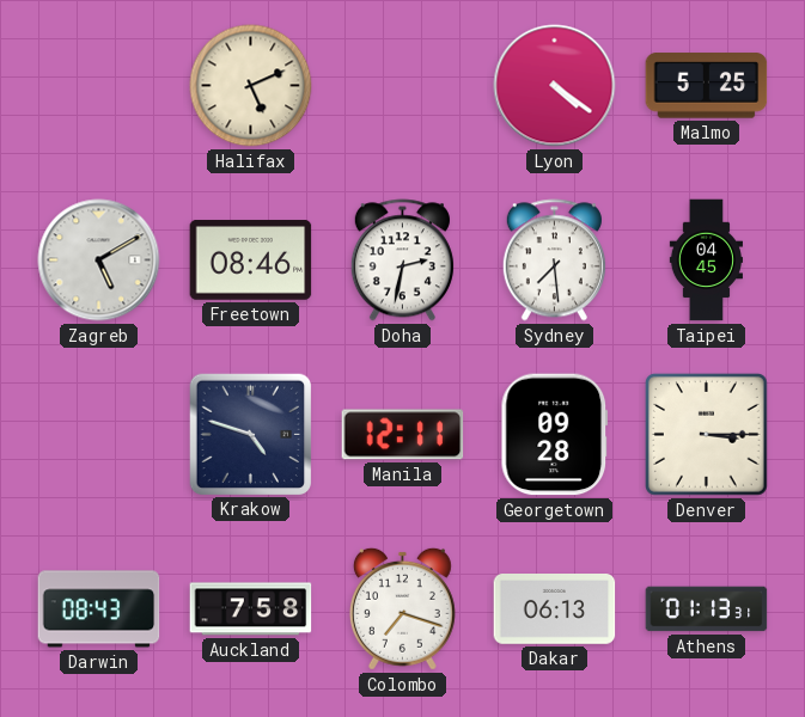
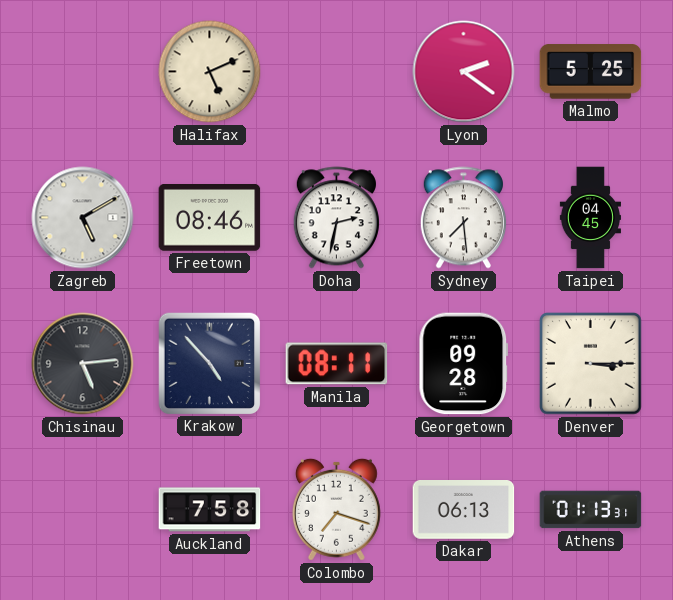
Lyon: 4:21 -> 2:21 (464, 72)
Chisinau: none -> 5:14 (83, 364)
Krakow: 4:48 -> 4:53 (209, 363)
Manila: 12:11 -> 08:11 (337, 364)
Darwin: 08:43 -> none (99, 609)
